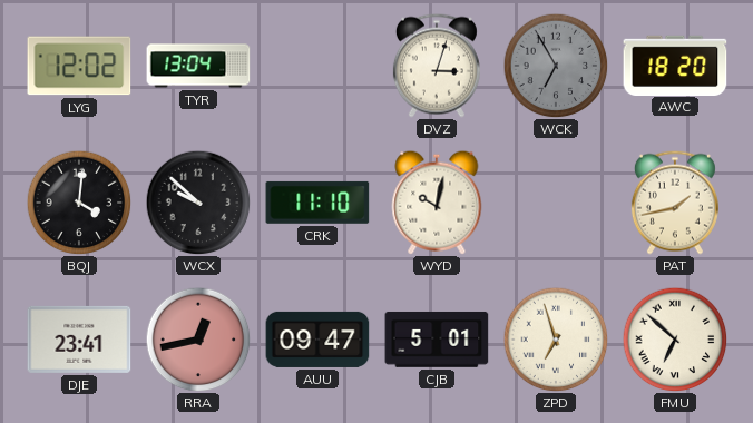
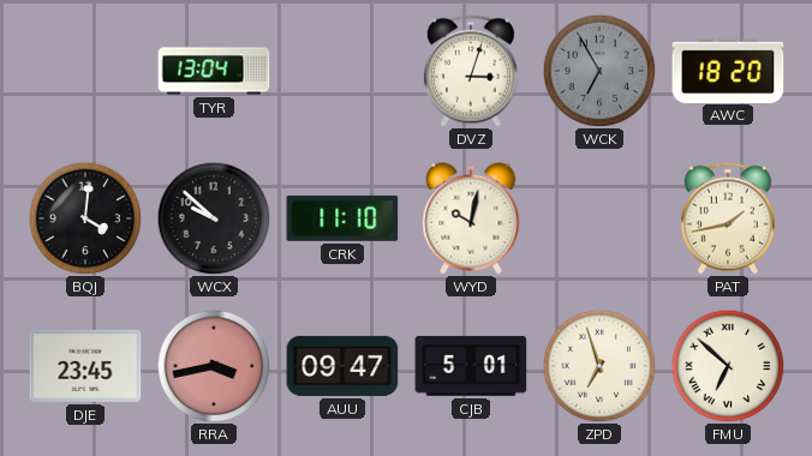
LYG: 12:02 -> none (79, 66)
DJE: 23:41 -> 23:45 (85, 366)
RRA: 12:43 -> 3:43 (214, 366)
